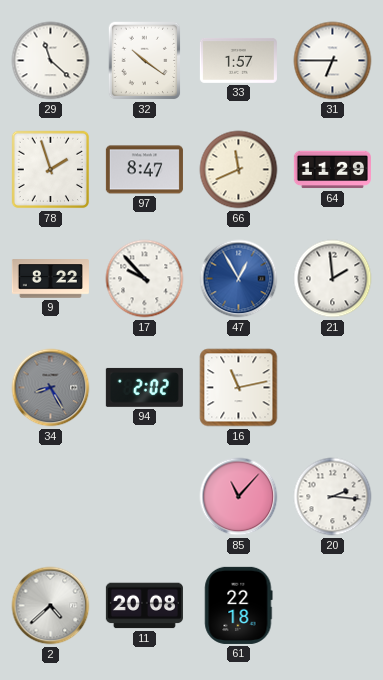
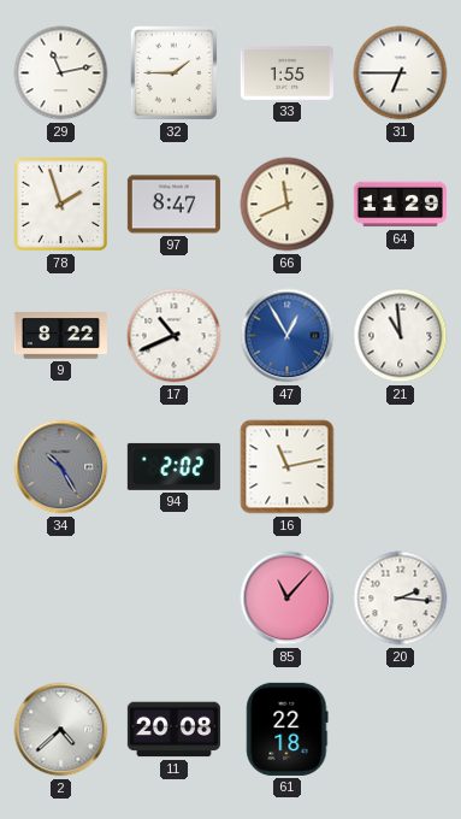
29: 11:22 -> 11:13 (61, 73)
32: 10:21 -> 1:45 (175, 73)
33: 1:57 -> 1:55 (286, 72)
17: 9:53 -> 10:41 (175, 336)
21: 1:59 -> 10:59 (401, 336)
34: 8:25 -> 10:25 (61, 467)
